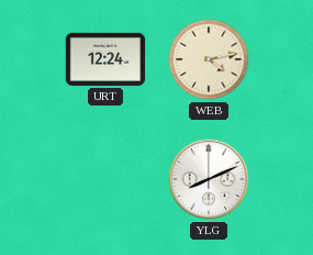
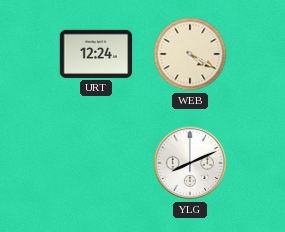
WEB: 4:13 -> 4:20 (190, 54)
